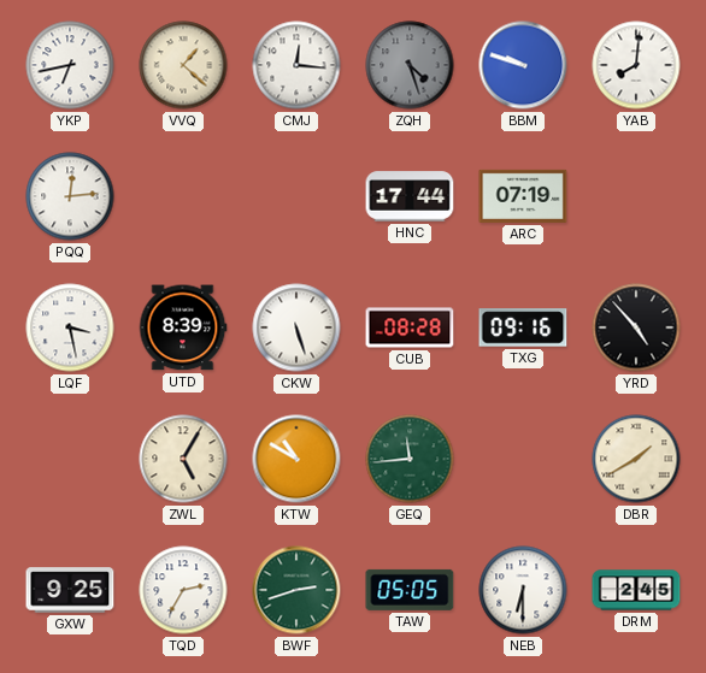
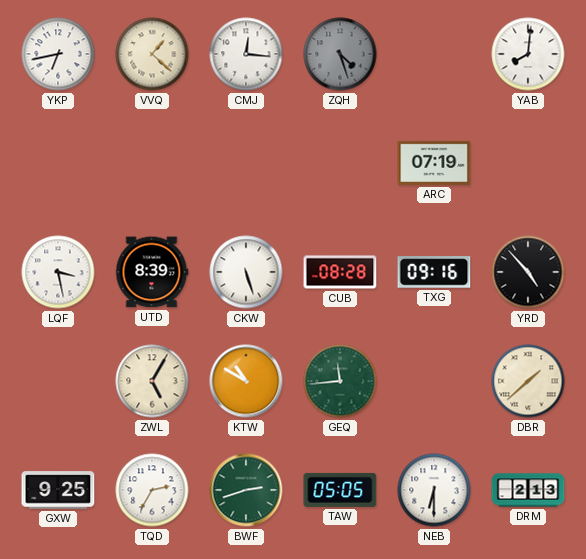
BBM: 9:48 -> none (523, 65)
PQQ: 12:14 -> none (70, 196)
HNC: 17:44 -> none (410, 196)
DBR: 1:40 -> 1:38 (528, 381)
DRM: 2:45 -> 2:13 (528, 490)
